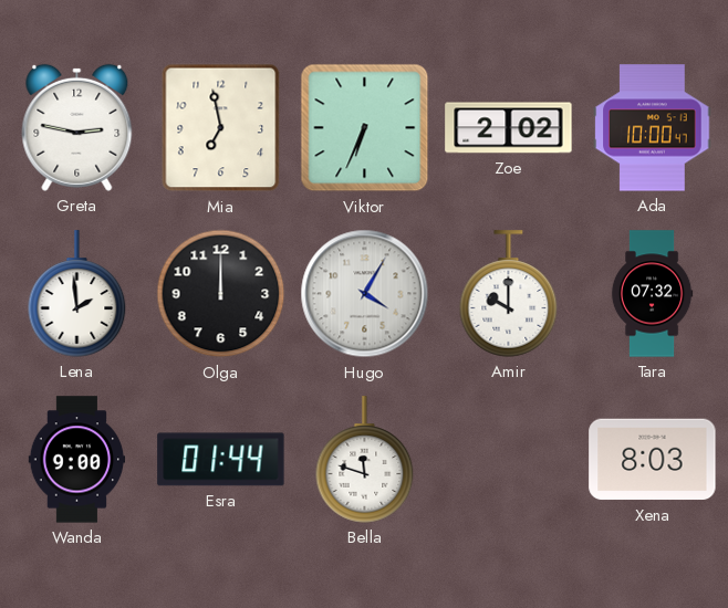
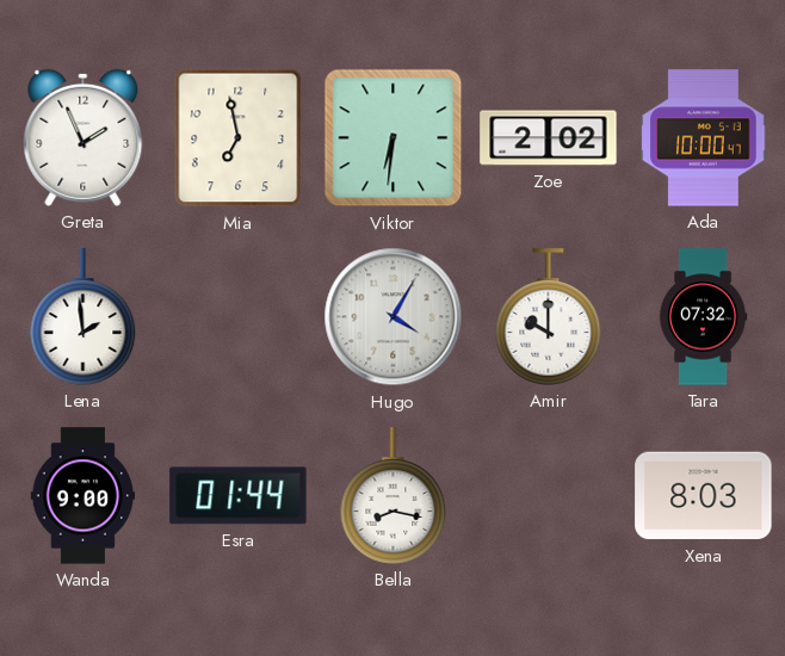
Greta: 2:47 -> 1:56 (84, 137)
Viktor: 6:34 -> 6:31 (394, 138)
Olga: 12:00 -> none (221, 294)
Bella: 11:48 -> 8:17 (394, 496)
